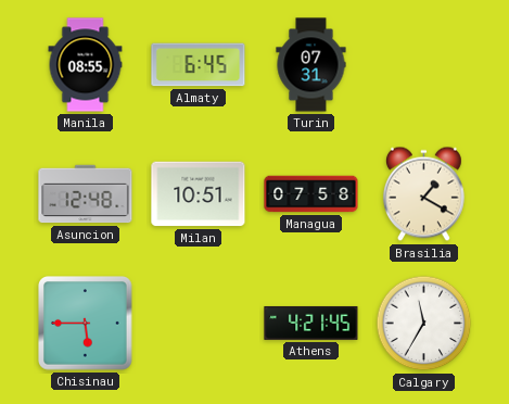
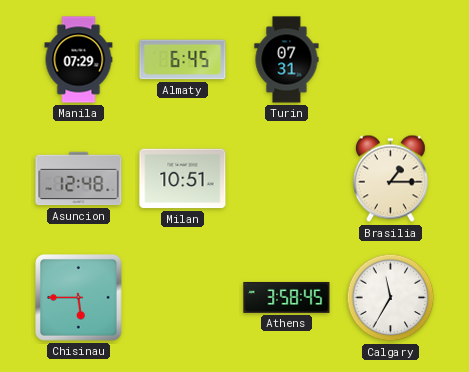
Manila: 08:55 -> 07:29 (79, 60)
Managua: 07:58 -> none (311, 194)
Brasilia: 1:20 -> 1:15 (390, 179)
Athens: 4:21 -> 3:58 (287, 297)
